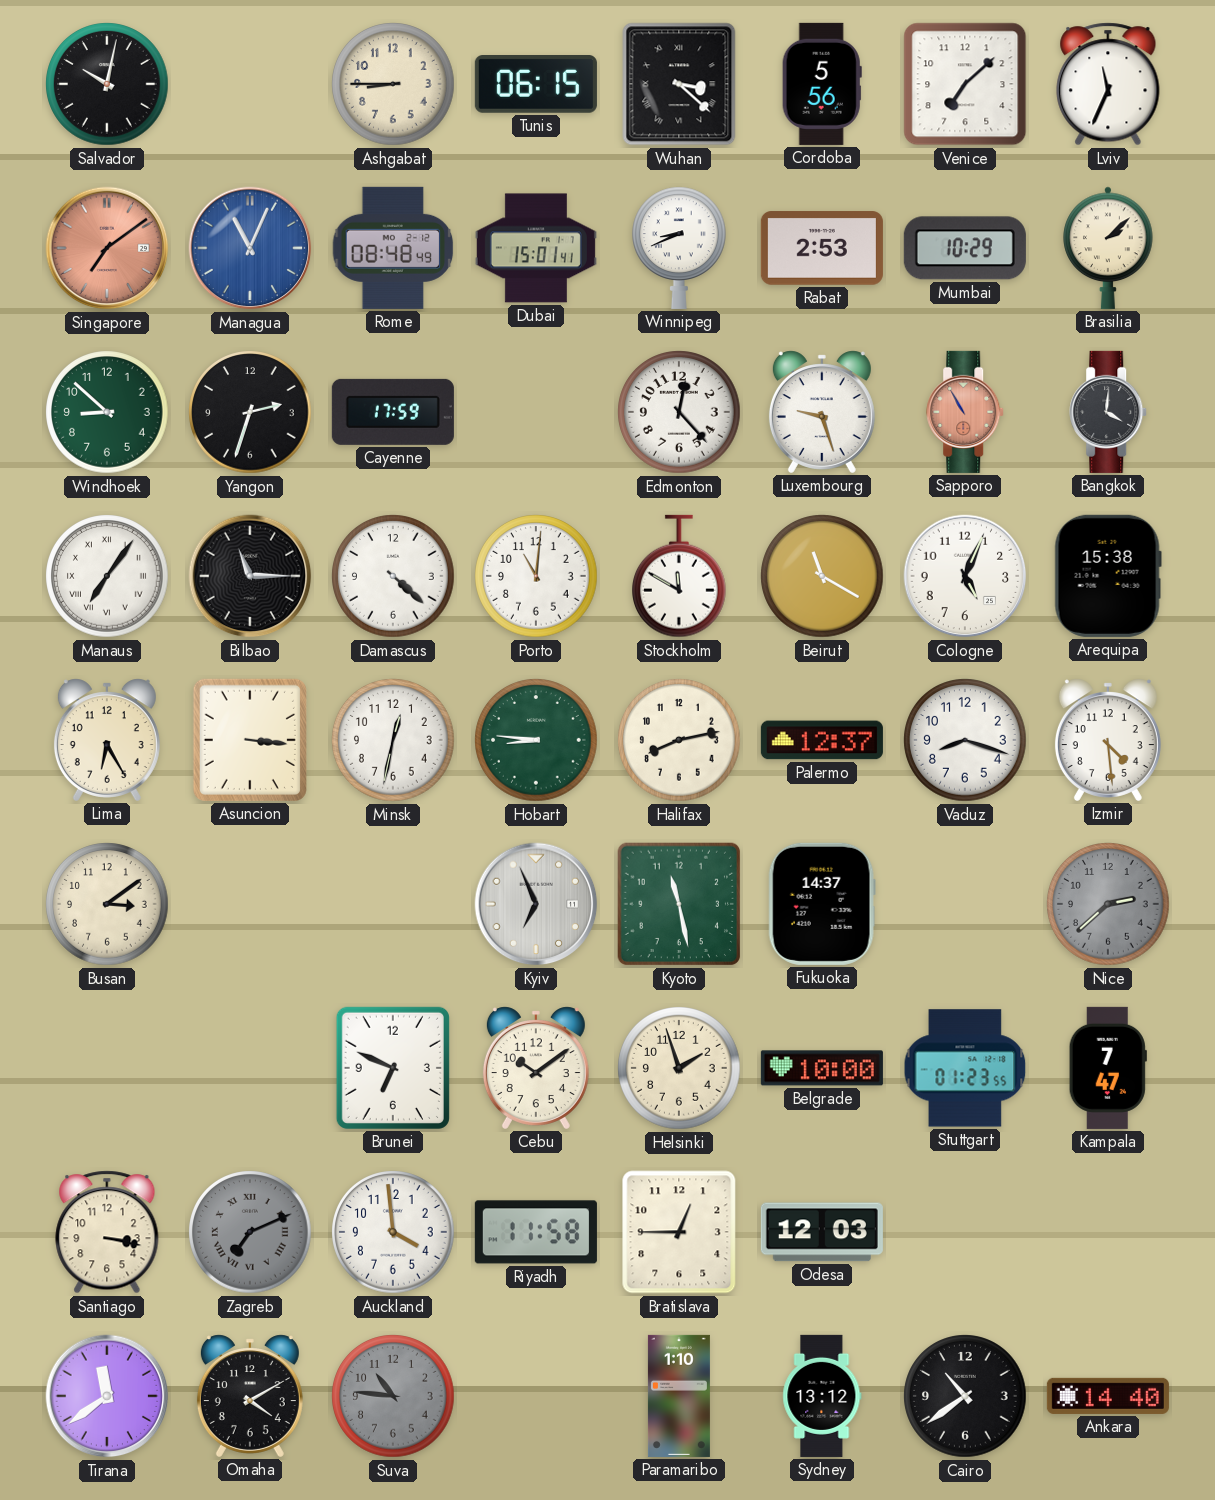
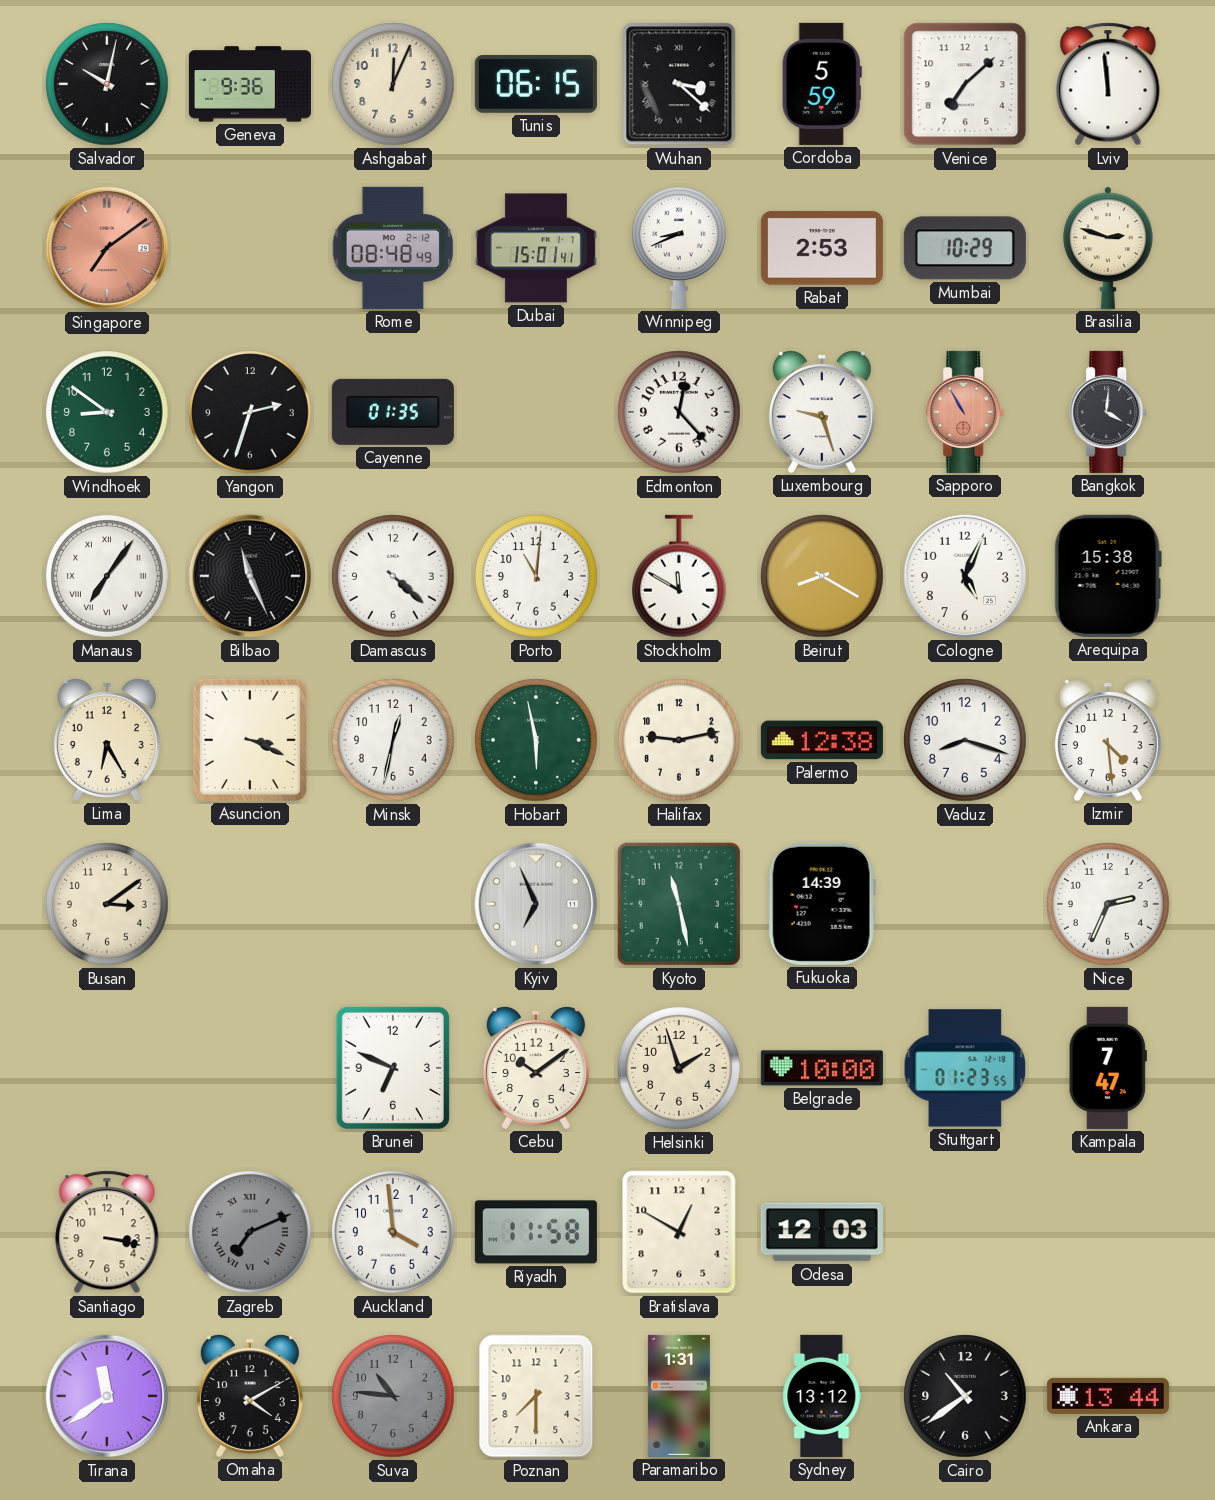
Geneva: none -> 9:36 (250, 84)
Ashgabat: 8:45 -> 12:04 (393, 84)
Cordoba: 5:56 -> 5:59 (822, 84)
Lviv: 11:34 -> 11:59 (1108, 84)
Managua: 11:04 -> none (250, 248)
Brasilia: 2:08 -> 2:48 (1108, 248)
Windhoek: 8:52 -> 8:51 (107, 412)
Cayenne: 17:59 -> 01:35 (393, 412)
Bilbao: 11:15 -> 11:26 (250, 576)
Beirut: 11:20 -> 8:20 (822, 576)
Asuncion: 3:16 -> 3:19 (250, 740)
Hobart: 8:46 -> 5:58 (536, 740)
Halifax: 8:13 -> 9:13 (679, 740)
Palermo: 12:37 -> 12:38 (822, 740)
Fukuoka: 14:37 -> 14:39 (822, 904)
Nice: 2:38 -> 2:34 (1108, 904)
Nice dial: grey -> white (1108, 904)
Bratislava: 12:45 -> 12:50 (679, 1232)
Poznan: none -> 7:30 (536, 1396)
Paramaribo: 1:10 -> 1:31 (679, 1396)
Ankara: 14:40 -> 13:44 (1108, 1396)
